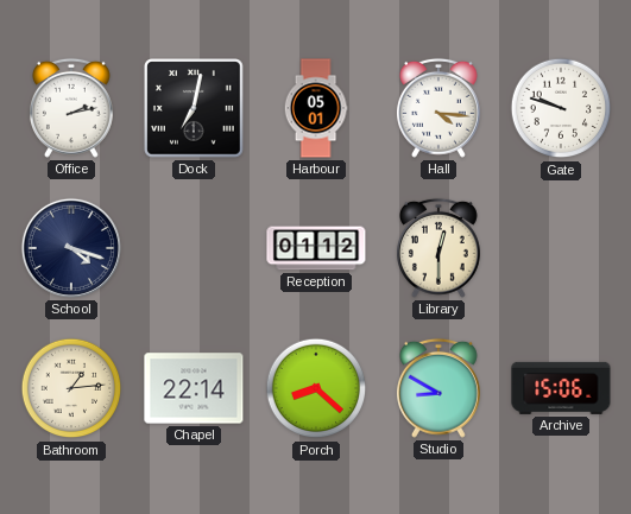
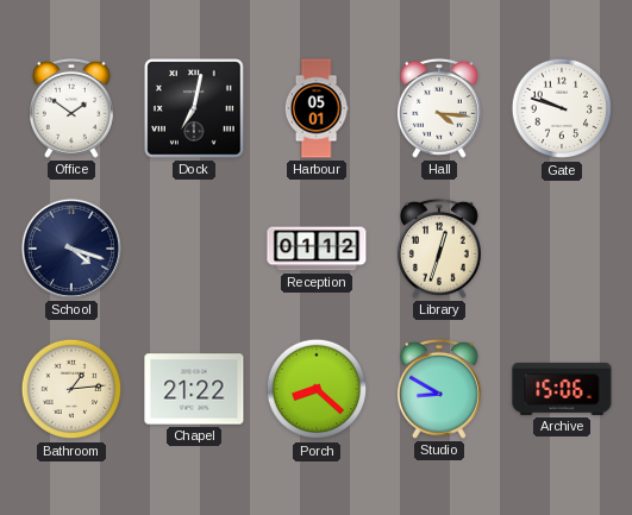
Office: 2:13 -> 1:51 (71, 108)
Library: 12:30 -> 12:33 (439, 249)
Chapel: 22:14 -> 21:22 (194, 389)
